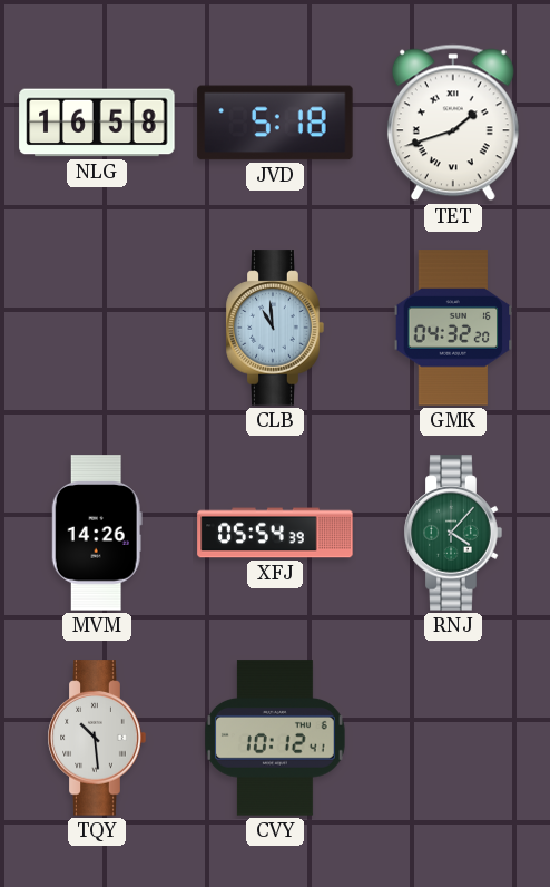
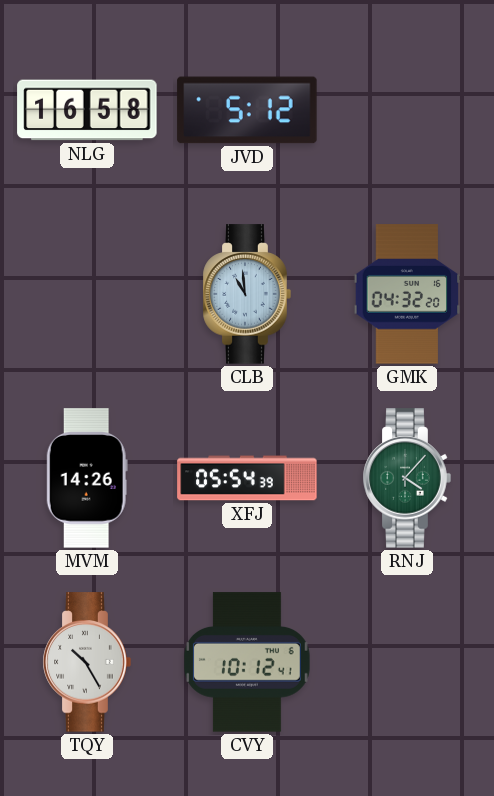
JVD: 5:18 -> 5:12 (247, 110)
TET: 1:42 -> none (453, 123)
TQY: 10:29 -> 10:25 (87, 662)
